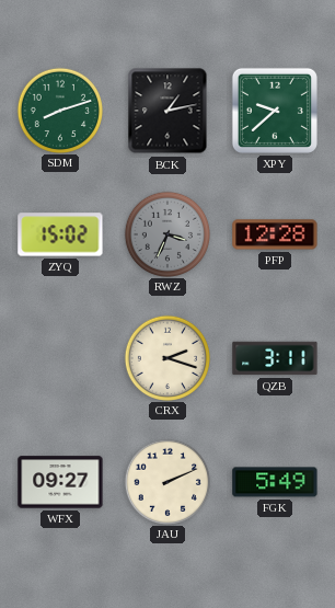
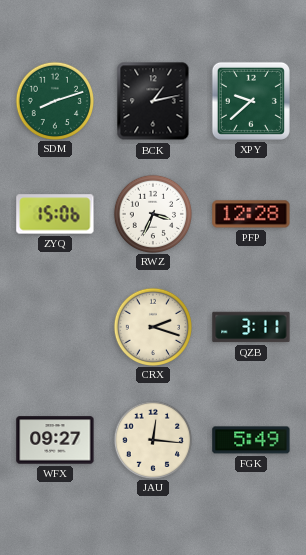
ZYQ: 15:02 -> 15:06 (55, 214)
RWZ dial: grey -> white (152, 213)
JAU: 2:11 -> 12:16 (152, 439)
